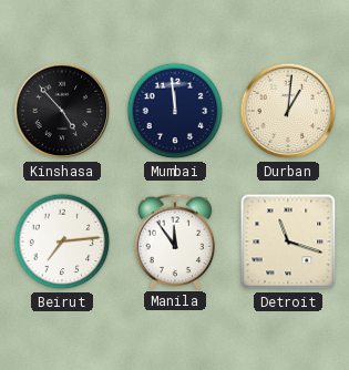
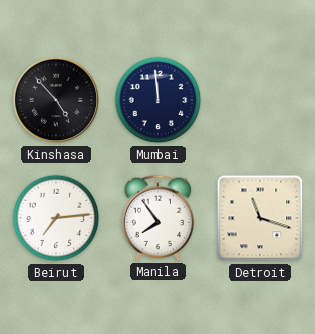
Durban: 1:01 -> none (288, 111)
Manila: 11:54 -> 7:54 (158, 218)
